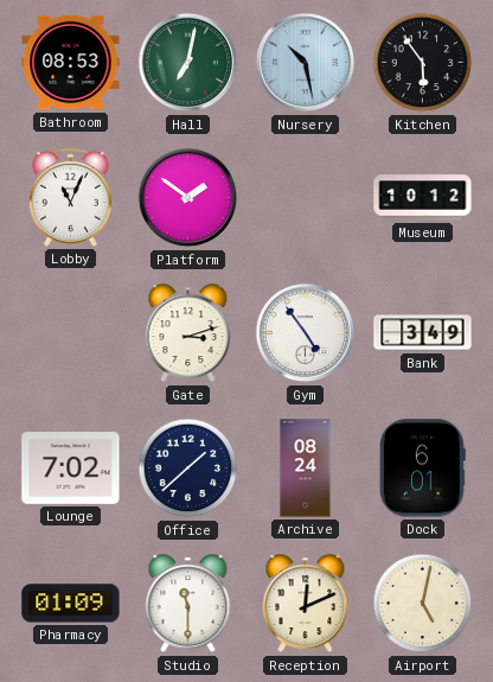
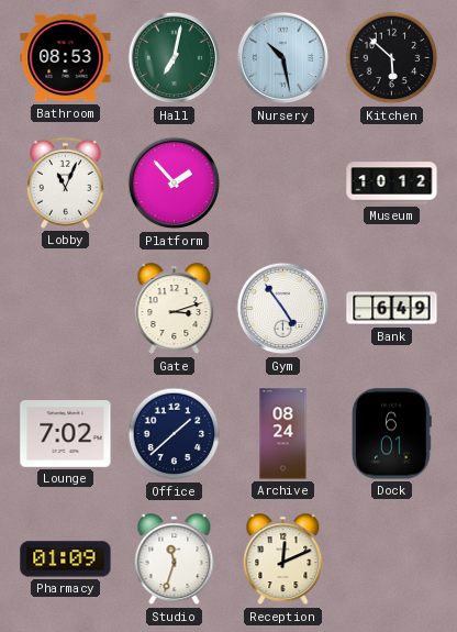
Kitchen: 5:54 -> 5:52 (392, 58)
Platform: 1:51 -> 1:53 (175, 184)
Bank: 3:49 -> 6:49 (392, 309)
Studio: 11:30 -> 11:33 (175, 559)
Airport: 5:02 -> none (423, 604)
